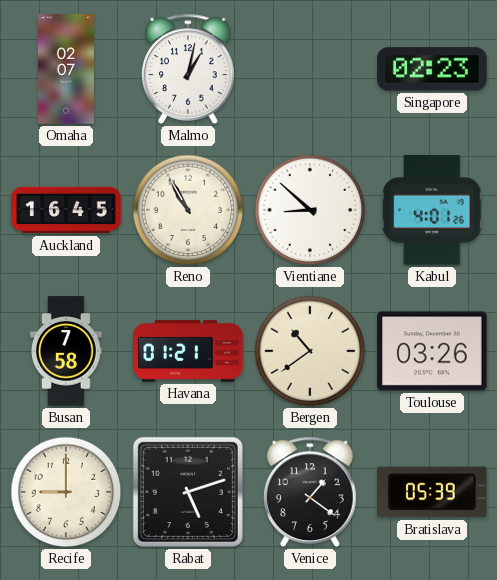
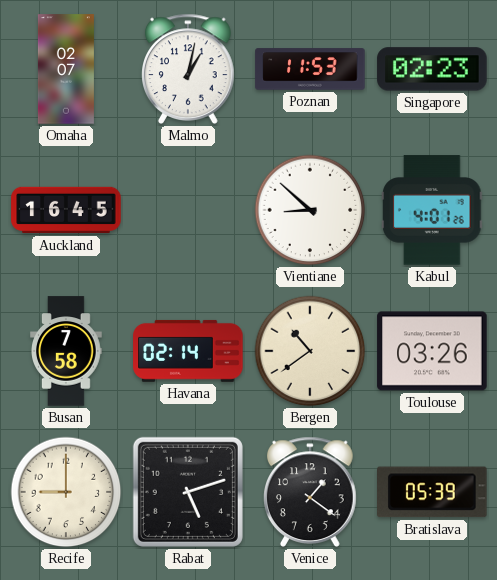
Poznan: none -> 11:53 (310, 69)
Reno: 10:55 -> none (188, 210)
Havana: 01:21 -> 02:14 (188, 351)
